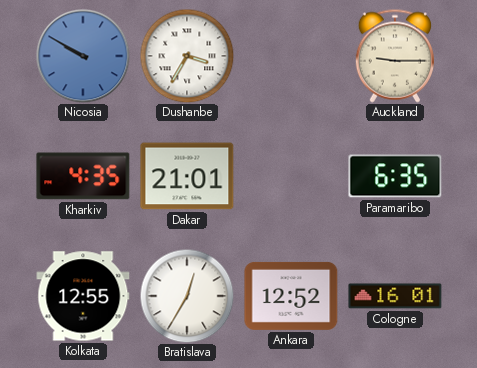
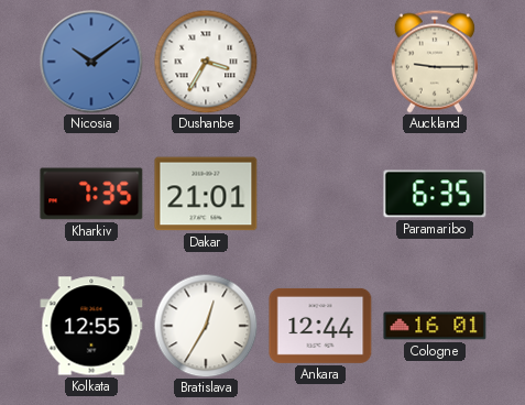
Nicosia: 9:50 -> 10:09 (91, 62)
Kharkiv: 4:35 -> 7:35 (91, 194)
Ankara: 12:52 -> 12:44 (320, 326)
